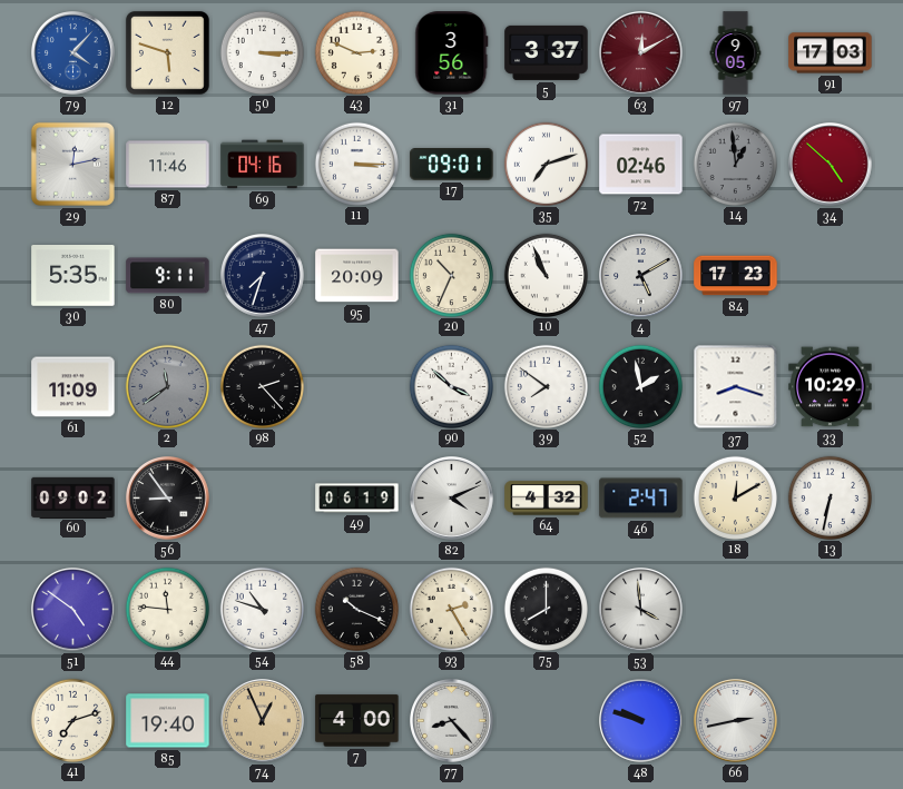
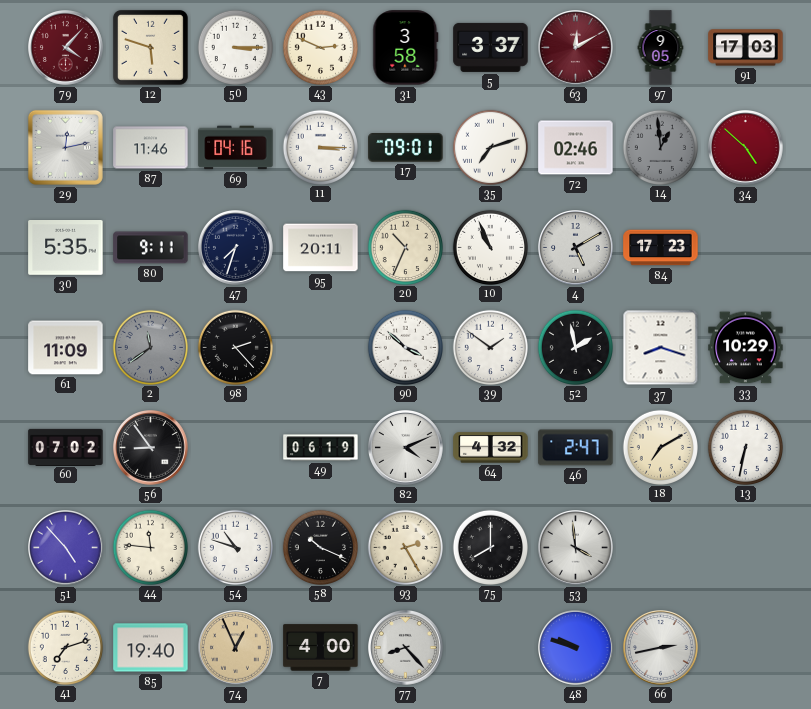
79 dial: blue -> burgundy (66, 48)
31: 3:56 -> 3:58 (406, 48)
95: 20:09 -> 20:11 (321, 248)
39: 7:51 -> 1:51 (490, 347)
60: 09:02 -> 07:02 (66, 447)
18: 12:10 -> 7:10 (660, 447)
51: 4:51 -> 4:53 (66, 548)
